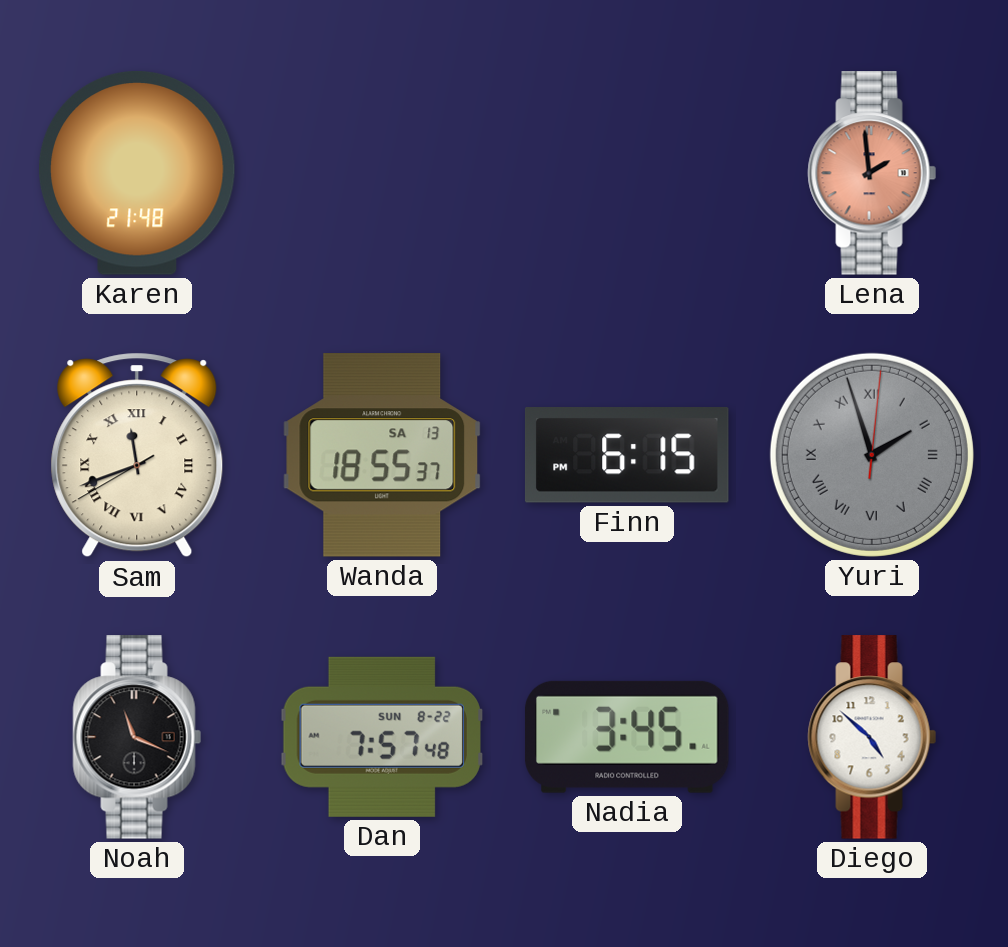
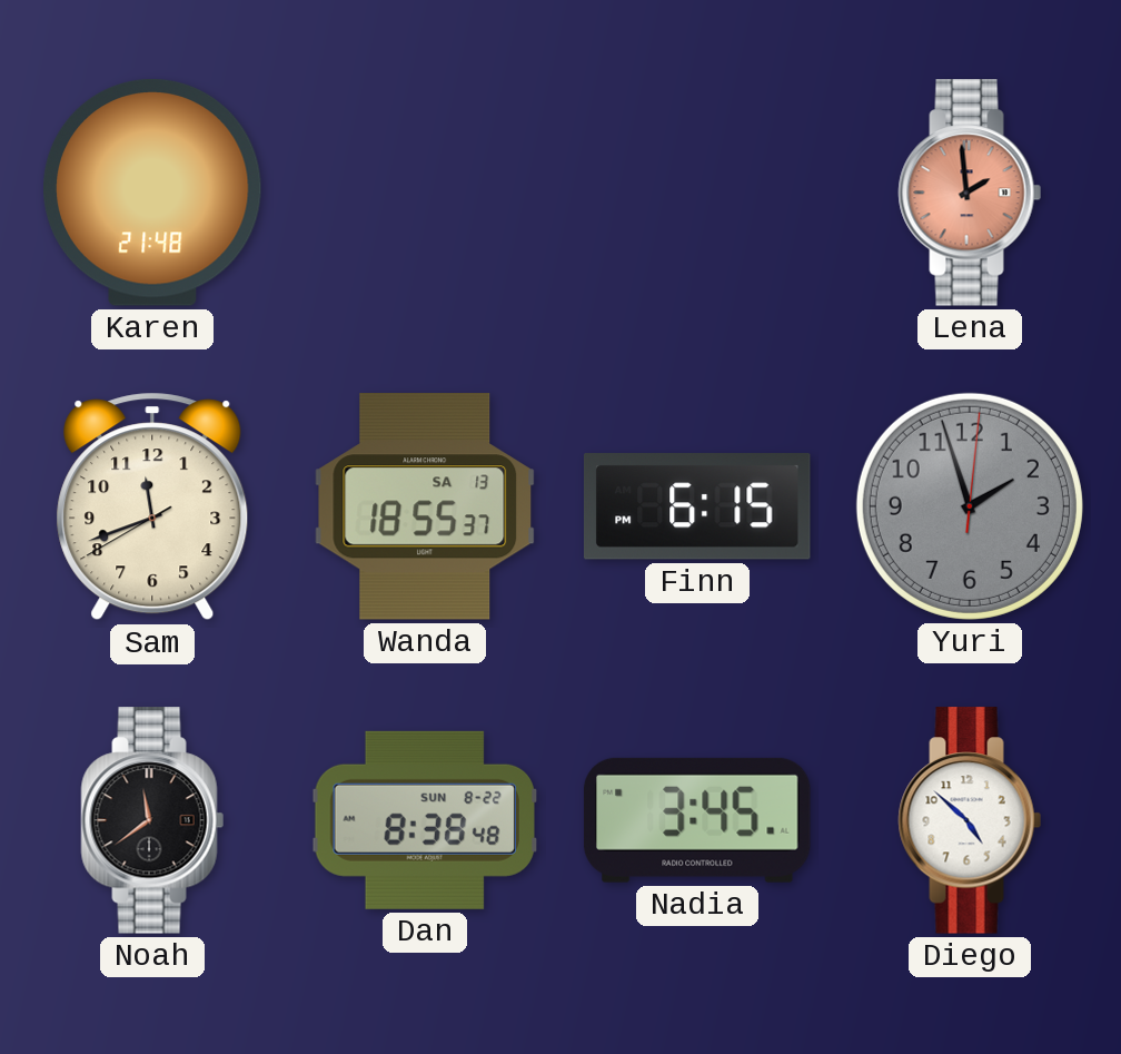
Sam numerals: Roman -> Arabic (152, 506)
Yuri numerals: Roman -> Arabic (970, 506)
Noah: 11:19 -> 11:39 (152, 820)
Dan: 7:57 -> 8:38 (424, 820)
